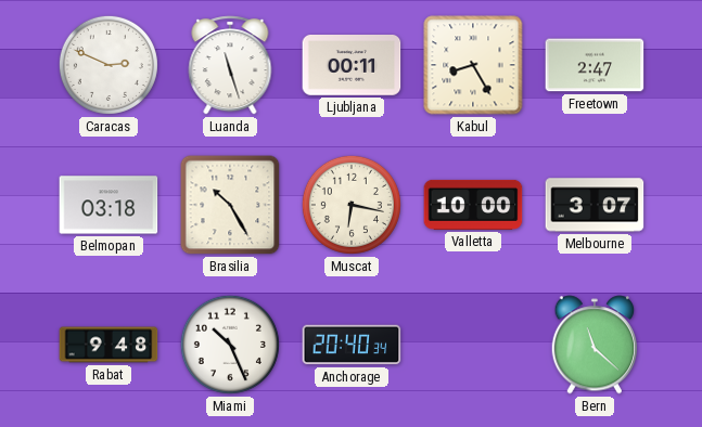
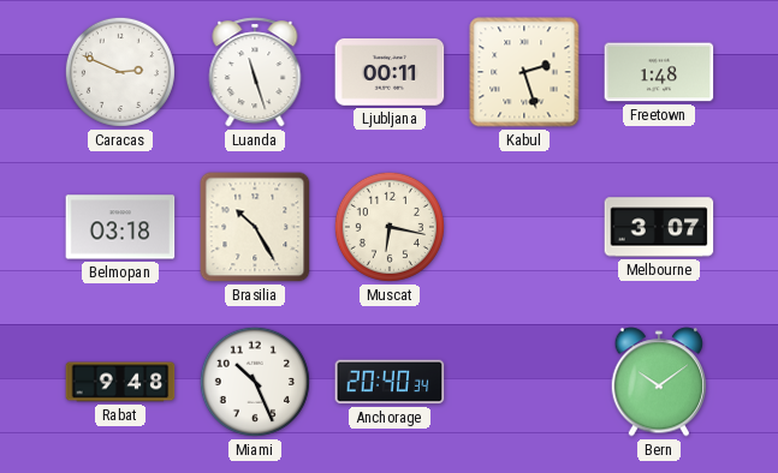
Kabul: 8:25 -> 2:27 (524, 72)
Freetown: 2:47 -> 1:48 (659, 72)
Valletta: 10:00 -> none (473, 205)
Bern: 11:22 -> 10:09 (659, 382)
